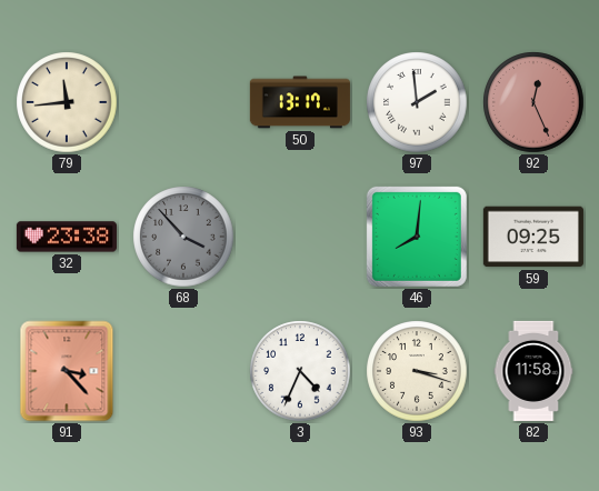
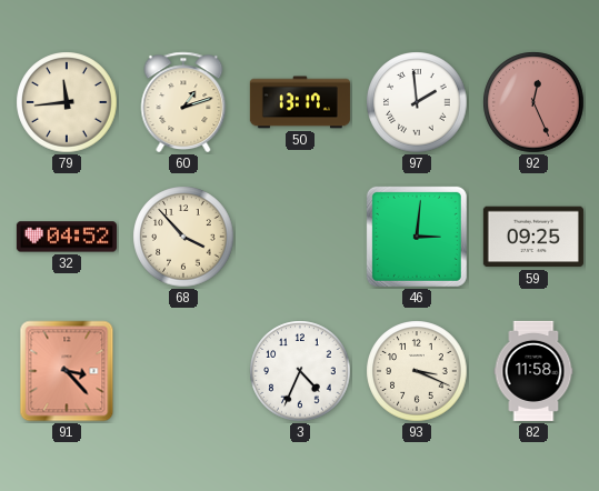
60: none -> 1:12 (183, 102)
32: 23:38 -> 04:52 (67, 237)
68 dial: grey -> cream (183, 237)
46: 8:01 -> 3:01 (417, 237)
93: 3:18 -> 3:19 (417, 371)
